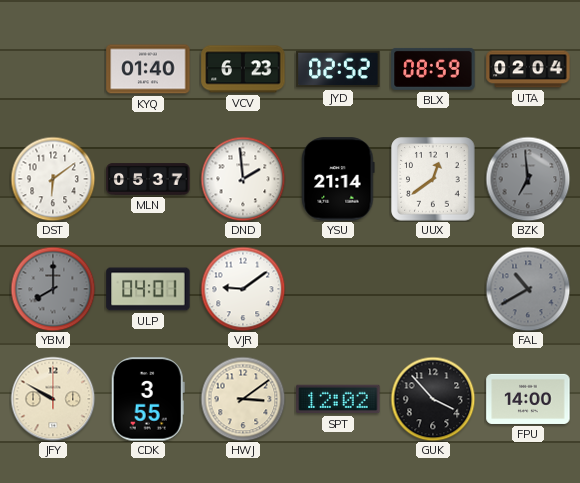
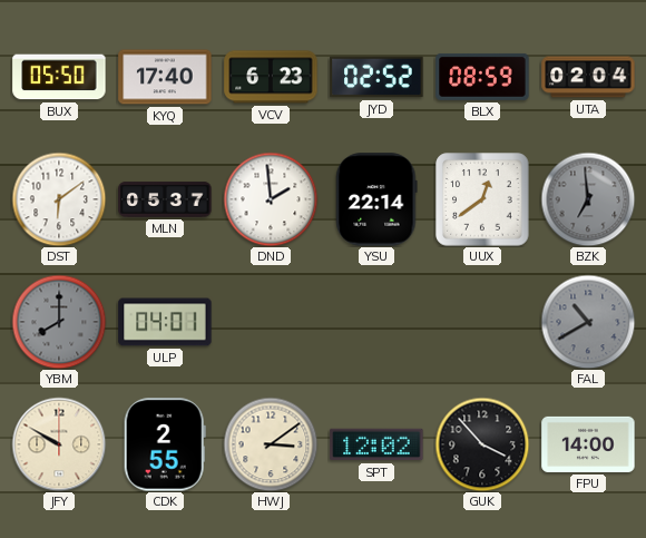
BUX: none -> 05:50 (59, 77)
KYQ: 01:40 -> 17:40 (165, 77)
YSU: 21:14 -> 22:14 (376, 199)
VJR: 9:09 -> none (243, 289)
CDK: 3:55 -> 2:55 (165, 444)
